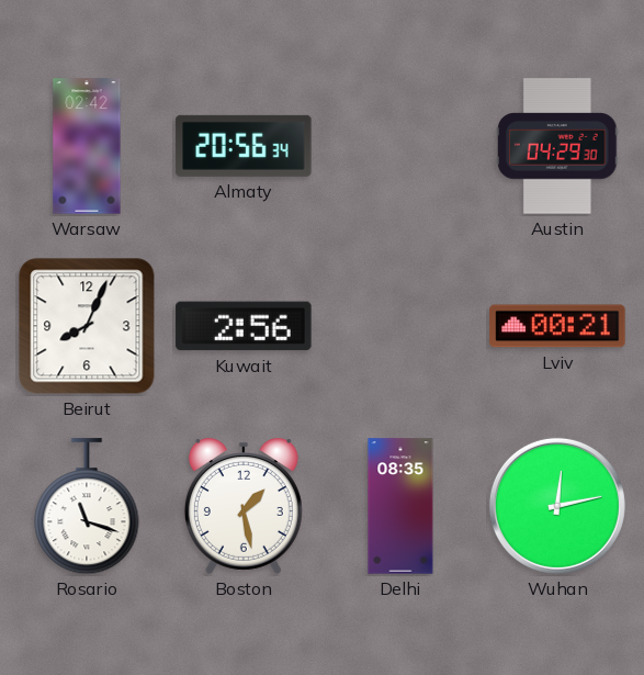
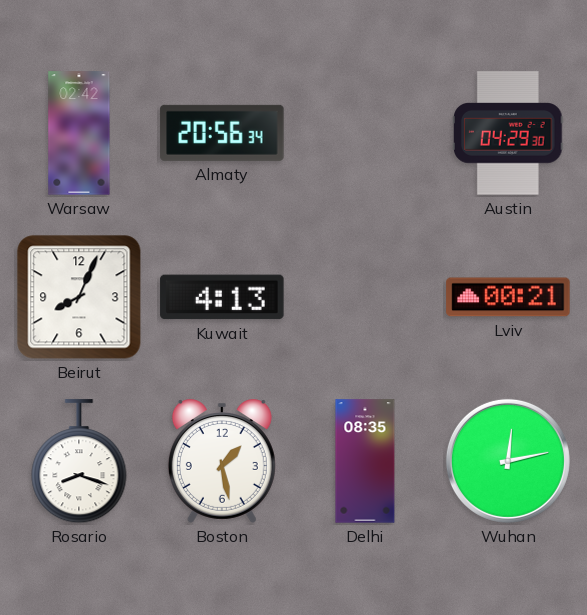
Kuwait: 2:56 -> 4:13 (222, 297)
Rosario: 11:18 -> 8:18 (79, 462)
